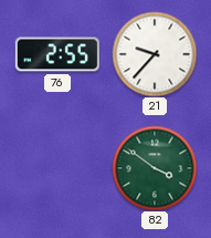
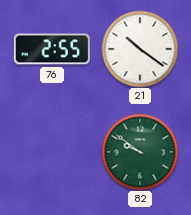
21: 9:37 -> 10:21 (140, 49)
82: 3:51 -> 9:51 (140, 152)
